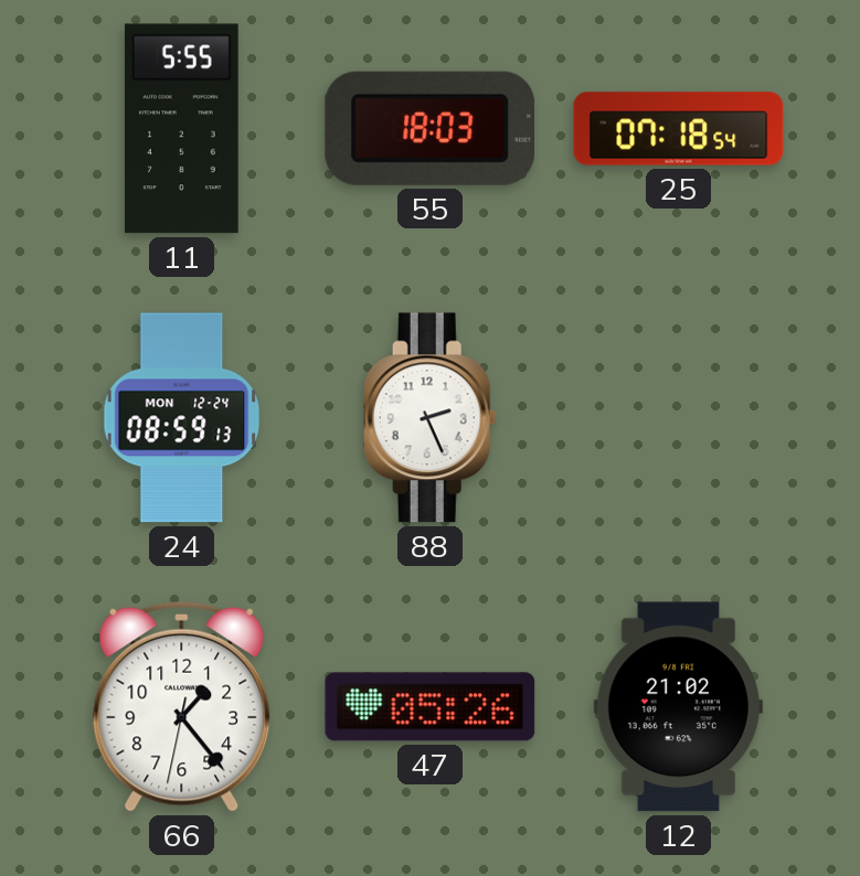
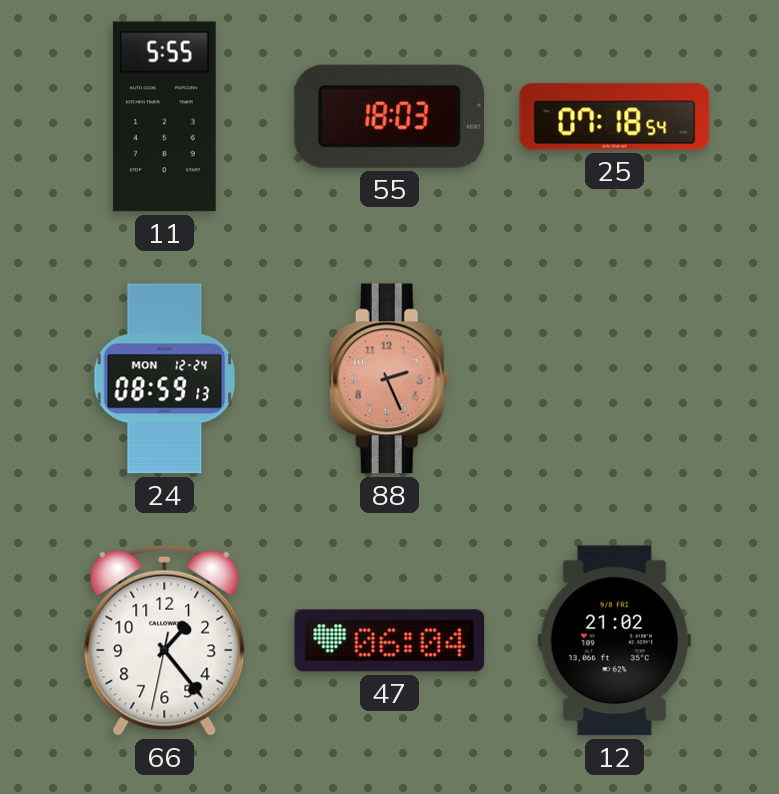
88 dial: white -> salmon (389, 379)
47: 05:26 -> 06:04 (390, 641)
